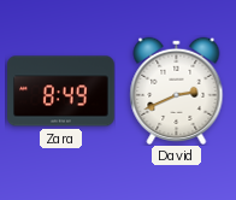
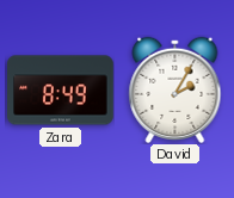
David: 2:41 -> 2:05 (176, 89)
